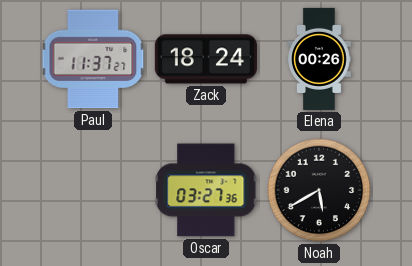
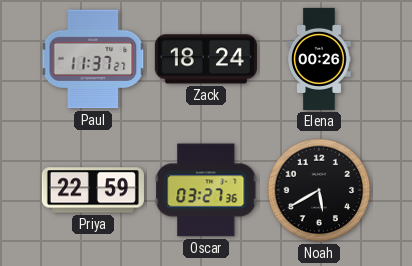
Priya: none -> 22:59 (93, 190)
